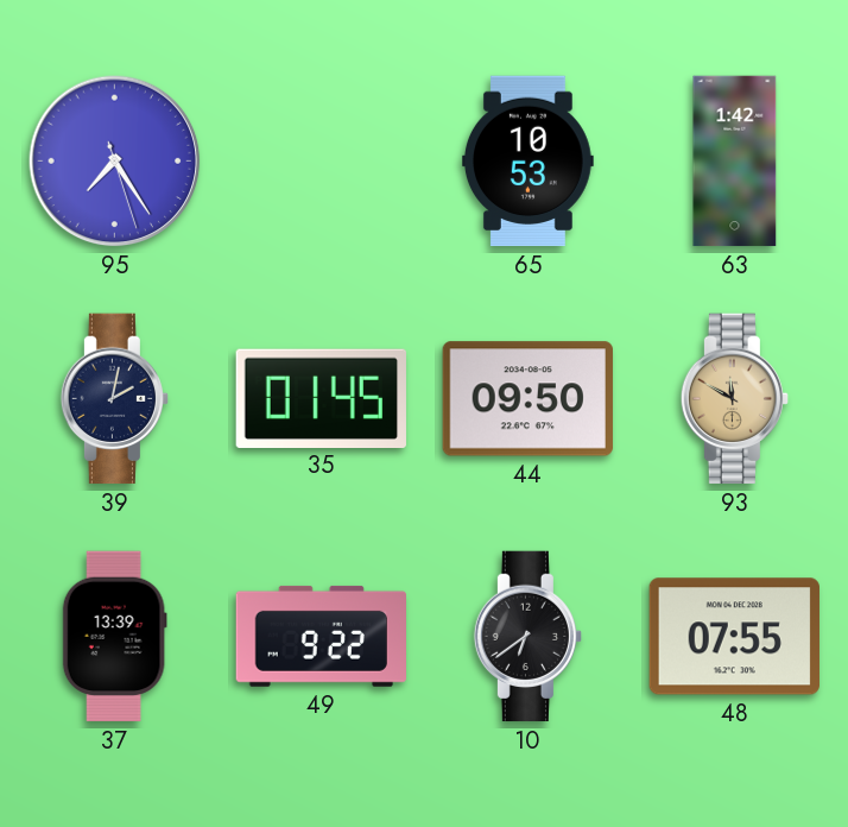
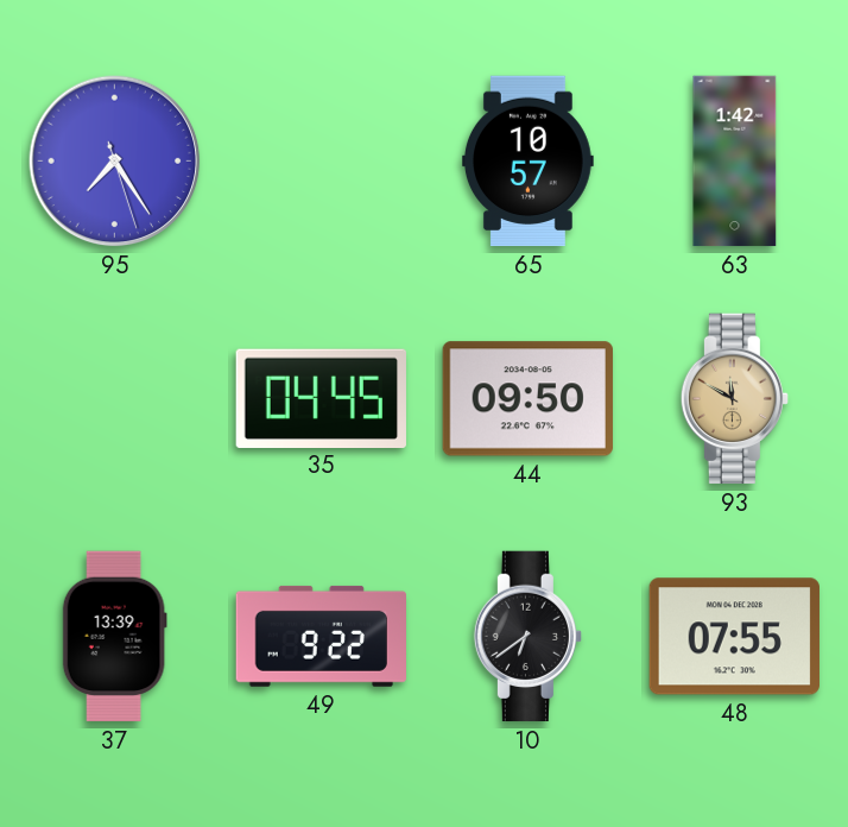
65: 10:53 -> 10:57 (527, 162)
39: 2:02 -> none (114, 399)
35: 01:45 -> 04:45 (321, 398)
